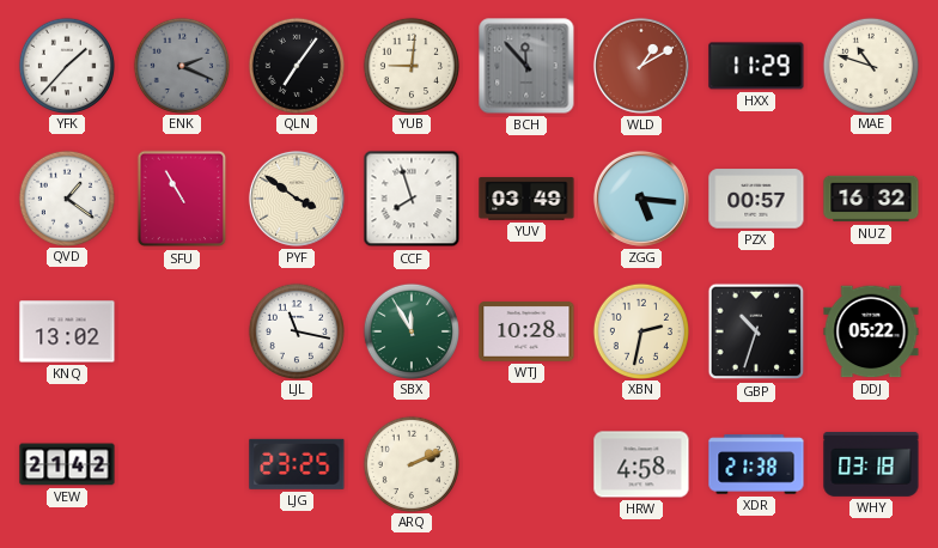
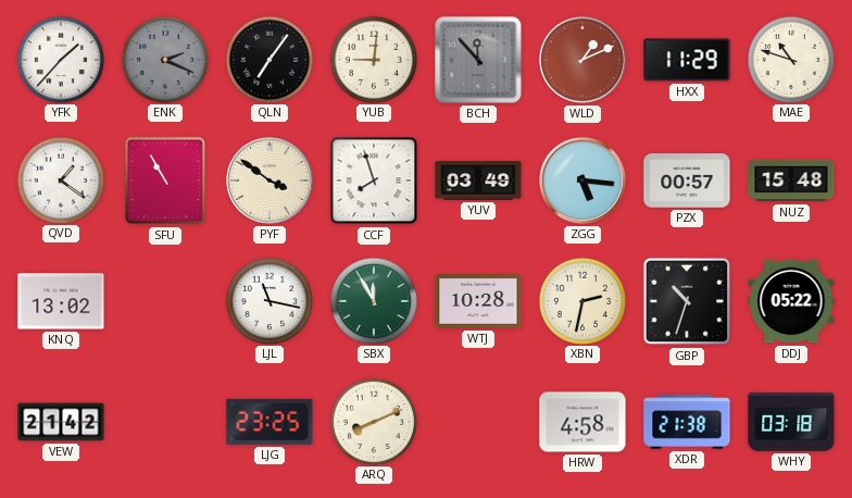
WLD: 1:10 -> 1:11 (582, 60)
NUZ: 16:32 -> 15:48 (791, 180)
ARQ: 2:11 -> 8:11 (373, 421)
